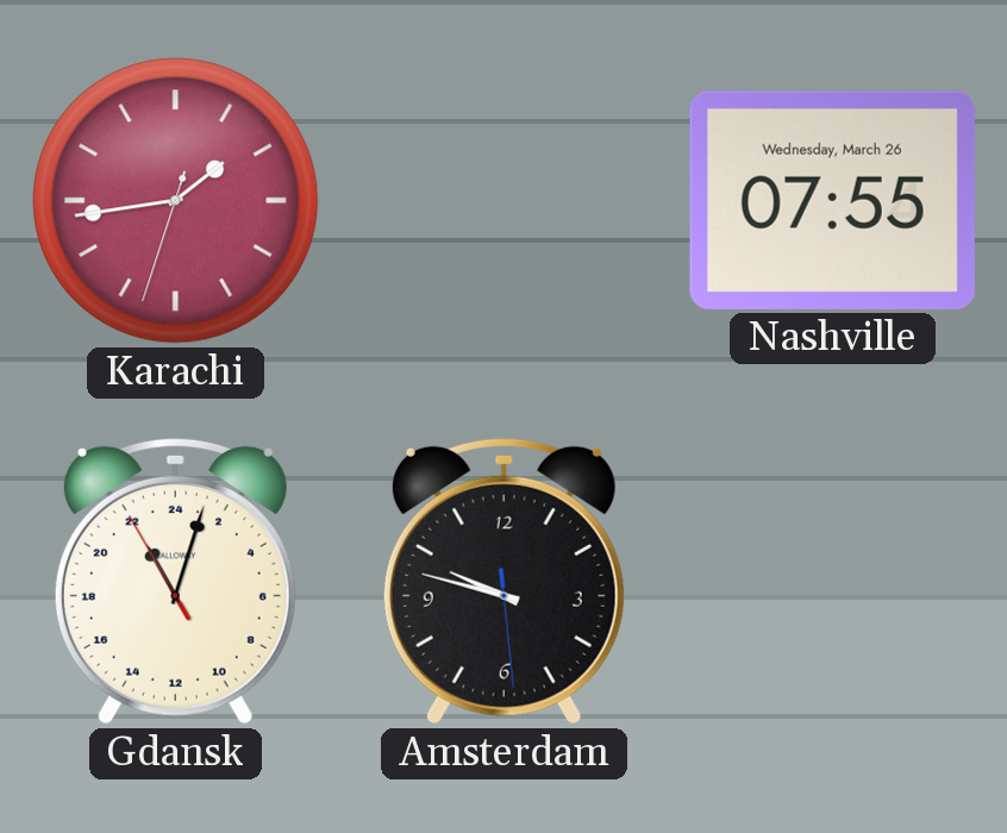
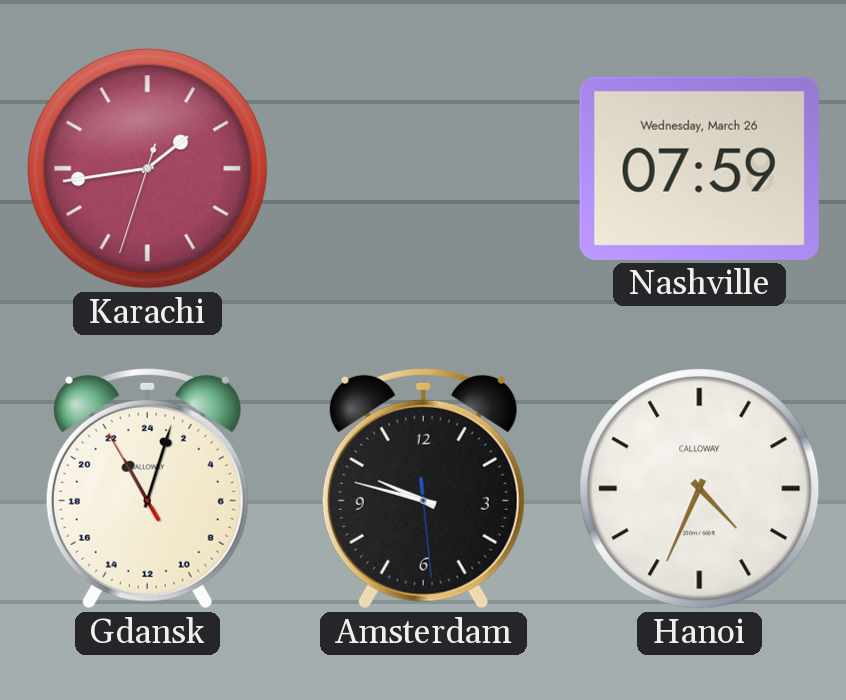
Nashville: 07:55 -> 07:59 (699, 168)
Hanoi: none -> 4:34 (700, 489)
